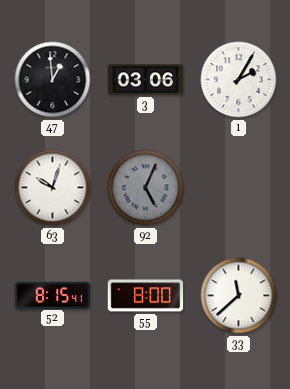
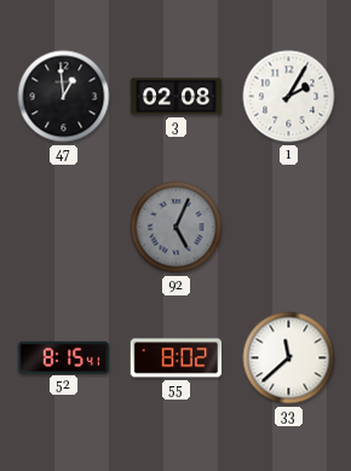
3: 03:06 -> 02:08 (177, 97)
63: 10:03 -> none (53, 188)
55: 8:00 -> 8:02 (177, 358)
